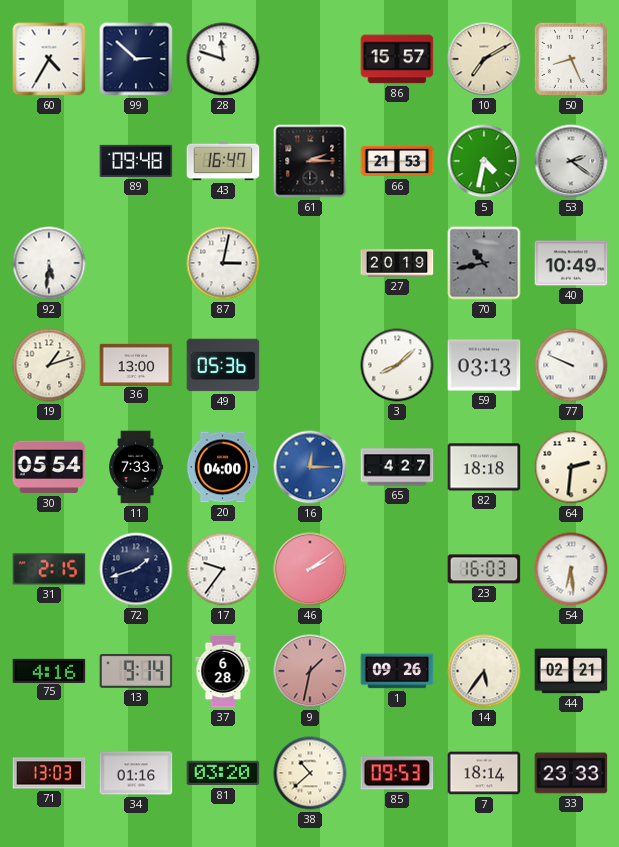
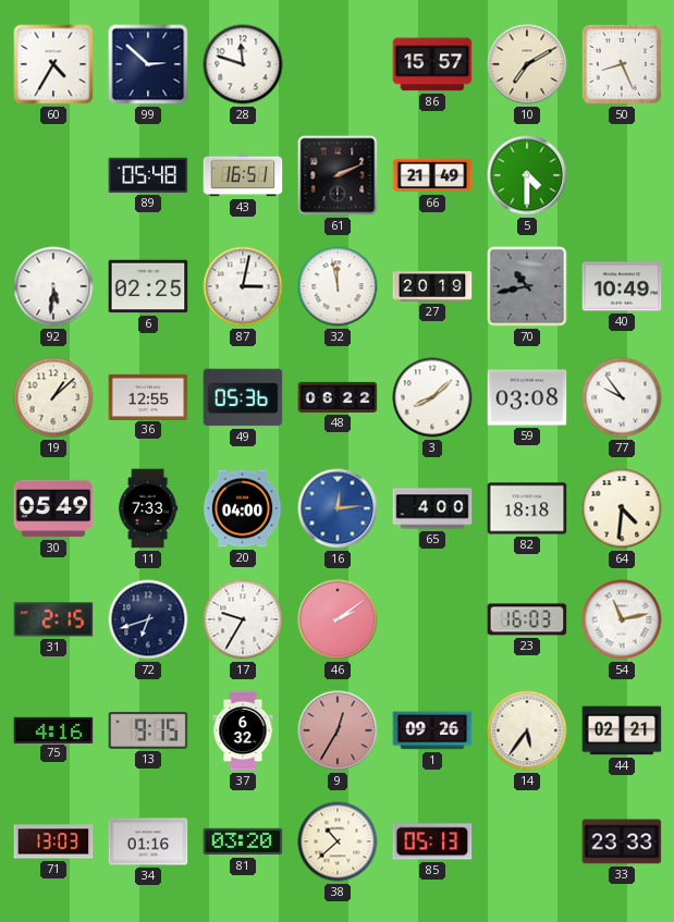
89: 09:48 -> 05:48 (148, 175)
43: 16:47 -> 16:51 (243, 175)
61: 2:15 -> 2:11 (338, 175)
66: 21:53 -> 21:49 (432, 175)
5: 4:32 -> 4:30 (527, 175)
53: 2:21 -> none (571, 161)
6: none -> 02:25 (148, 286)
32: none -> 11:58 (338, 286)
19: 1:12 -> 1:08 (53, 397)
36: 13:00 -> 12:55 (148, 396)
48: none -> 06:22 (338, 397)
59: 03:13 -> 03:08 (527, 397)
77: 9:49 -> 9:54 (622, 397)
30: 05:54 -> 05:49 (53, 508)
16: 12:15 -> 12:14 (338, 508)
65: 4:27 -> 4:00 (432, 508)
64: 2:31 -> 4:31 (622, 508)
72: 1:42 -> 6:42 (148, 619)
17: 9:36 -> 9:35 (243, 619)
54: 6:29 -> 11:13 (622, 619)
13: 9:14 -> 9:15 (148, 730)
37: 6:28 -> 6:32 (243, 730)
9: 1:32 -> 12:35 (338, 730)
85: 09:53 -> 05:13 (432, 841)
7: 18:14 -> none (484, 773)
